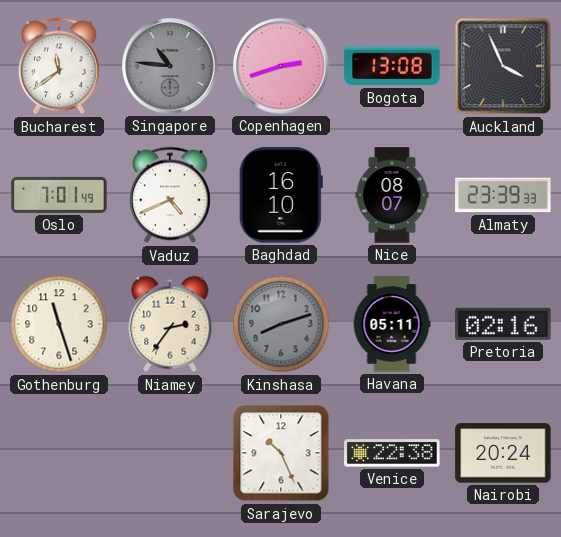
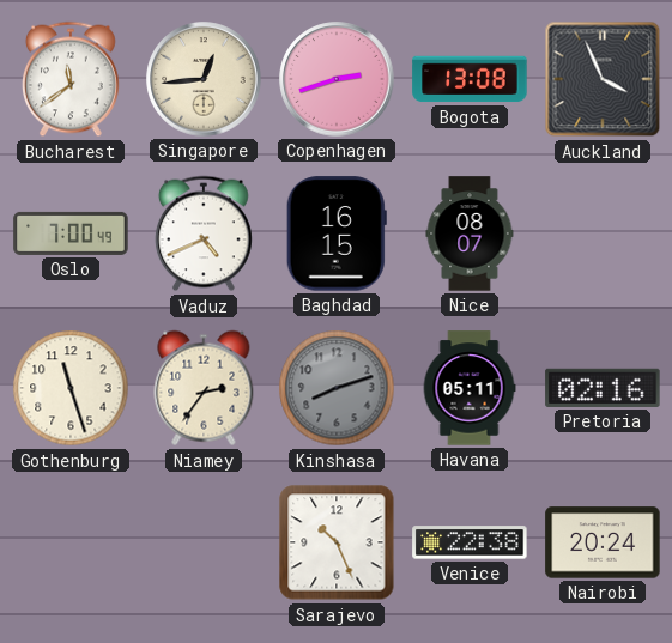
Singapore: 10:46 -> 12:44 (204, 79)
Singapore dial: grey -> cream (204, 79)
Oslo: 7:01 -> 7:00 (71, 233)
Baghdad: 16:10 -> 16:15 (337, 233)
Almaty: 23:39 -> none (503, 195)
